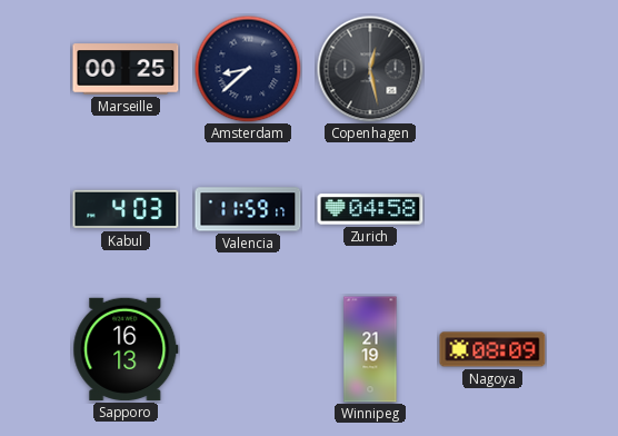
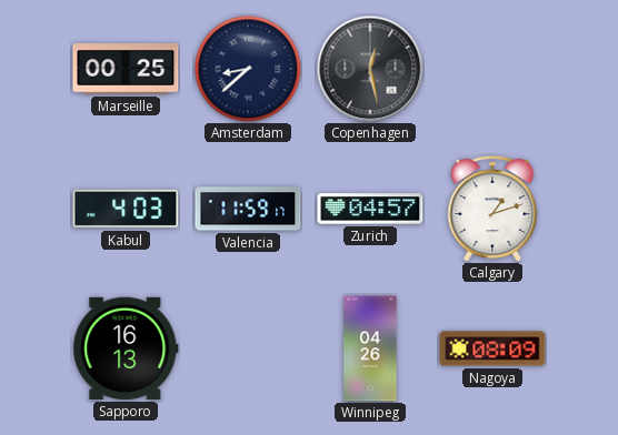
Zurich: 04:58 -> 04:57 (370, 209)
Calgary: none -> 1:12 (492, 209)
Winnipeg: 21:19 -> 04:26 (370, 348)
